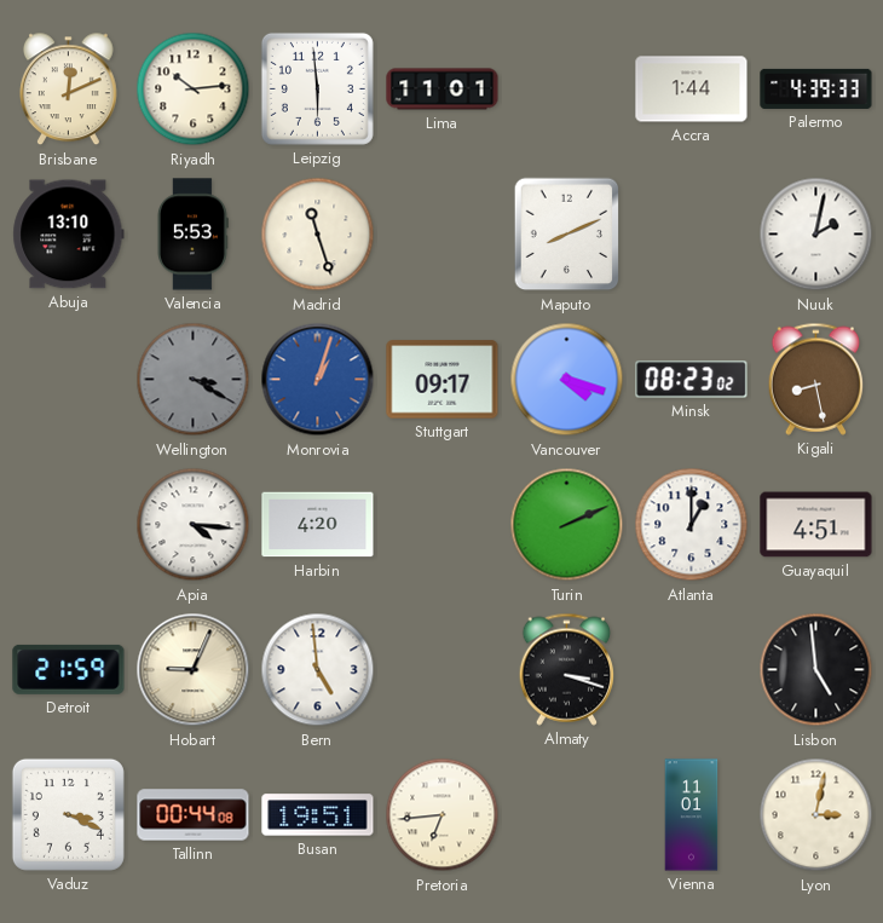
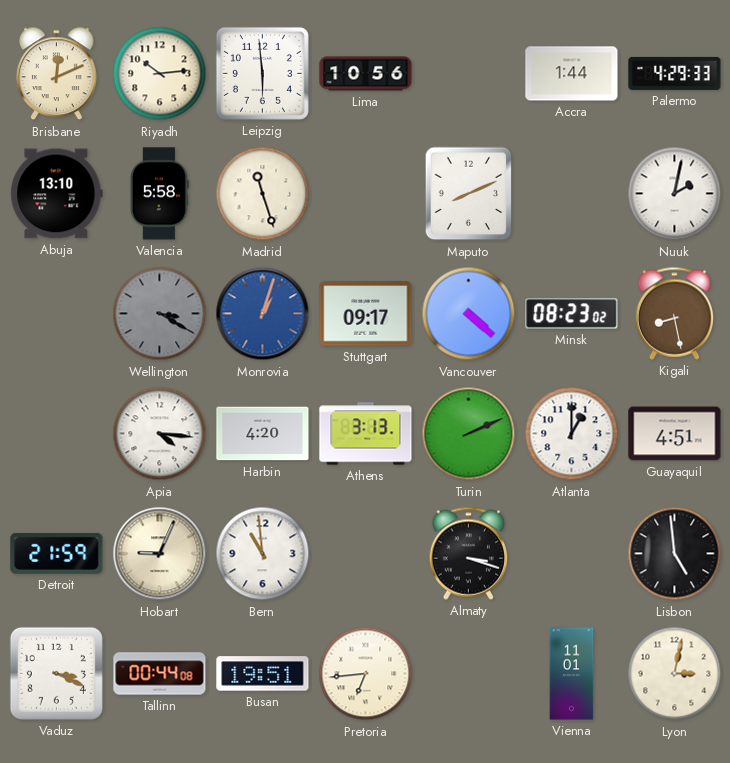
Lima: 11:01 -> 10:56 (366, 74)
Palermo: 4:39 -> 4:29 (675, 73)
Valencia: 5:53 -> 5:58 (159, 194)
Vancouver: 4:18 -> 4:22 (469, 314)
Athens: none -> 3:13 (366, 434)
Bern: 4:59 -> 10:59 (263, 554)
